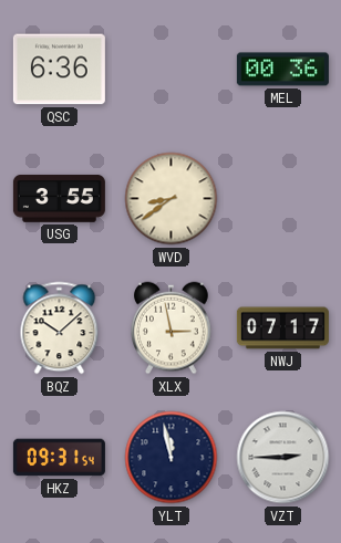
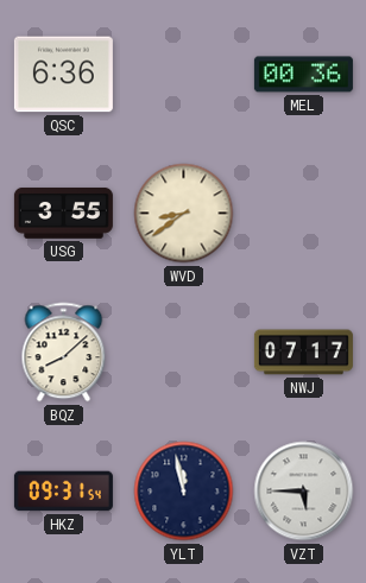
BQZ: 10:08 -> 8:08 (64, 353)
XLX: 2:58 -> none (172, 328)
VZT: 2:45 -> 5:45 (304, 492)
